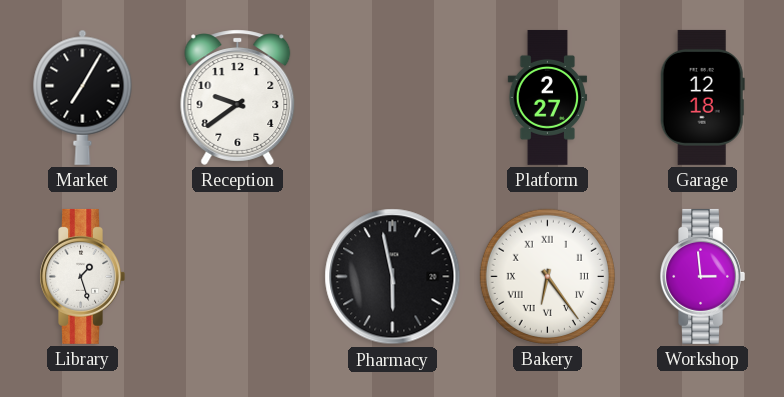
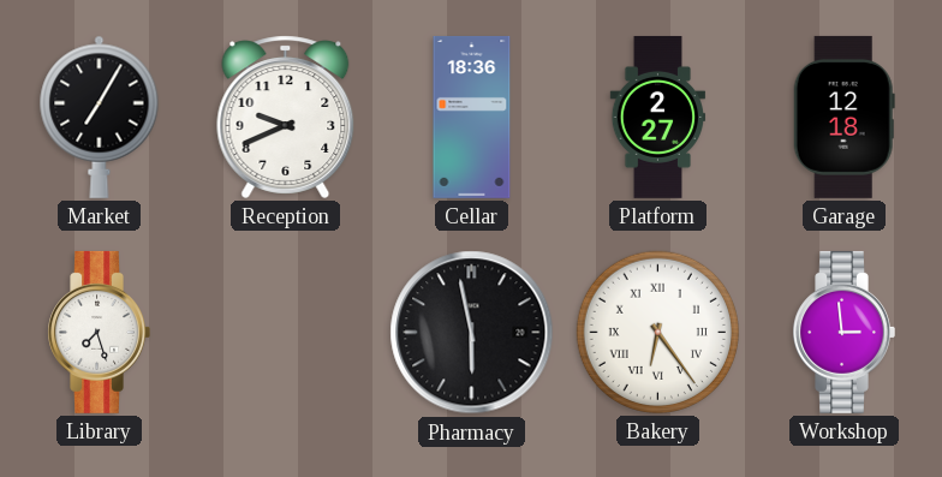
Reception: 9:39 -> 9:41 (286, 117)
Cellar: none -> 18:36 (472, 117)
Library: 1:27 -> 7:27 (99, 332)
